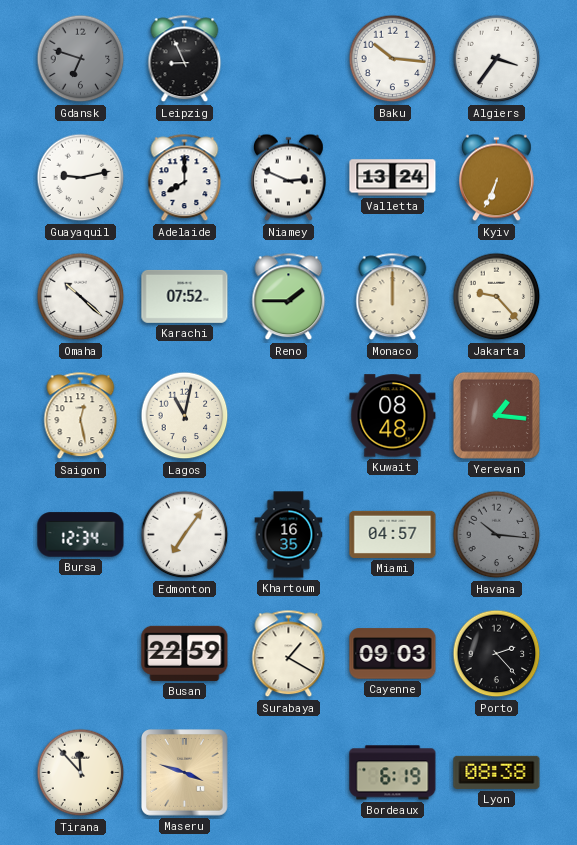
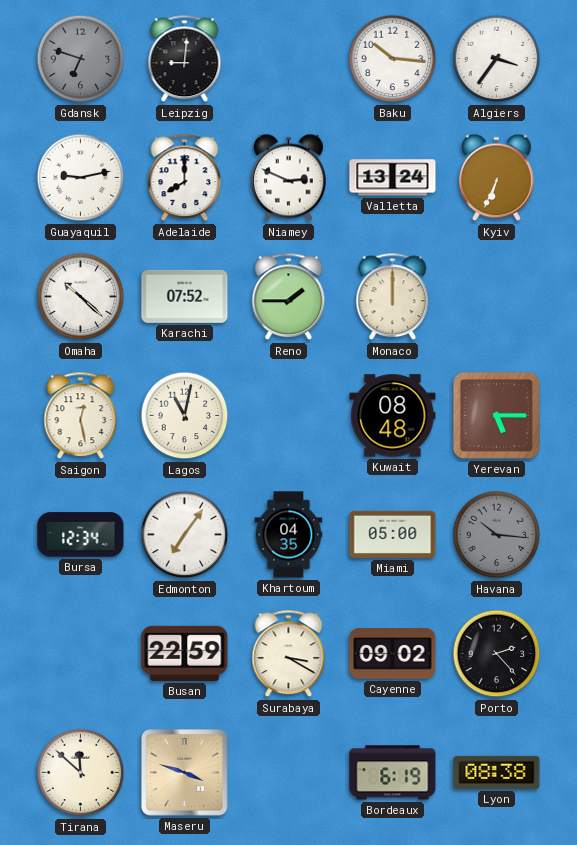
Leipzig: 8:56 -> 9:01 (185, 59)
Jakarta: 9:23 -> none (497, 297)
Yerevan: 1:16 -> 5:15 (496, 415)
Khartoum: 16:35 -> 04:35 (289, 535)
Miami: 04:57 -> 05:00 (393, 534)
Surabaya: 1:20 -> 3:20 (289, 654)
Cayenne: 09:03 -> 09:02 (393, 654)
Tirana: 11:53 -> 11:52 (81, 773)
